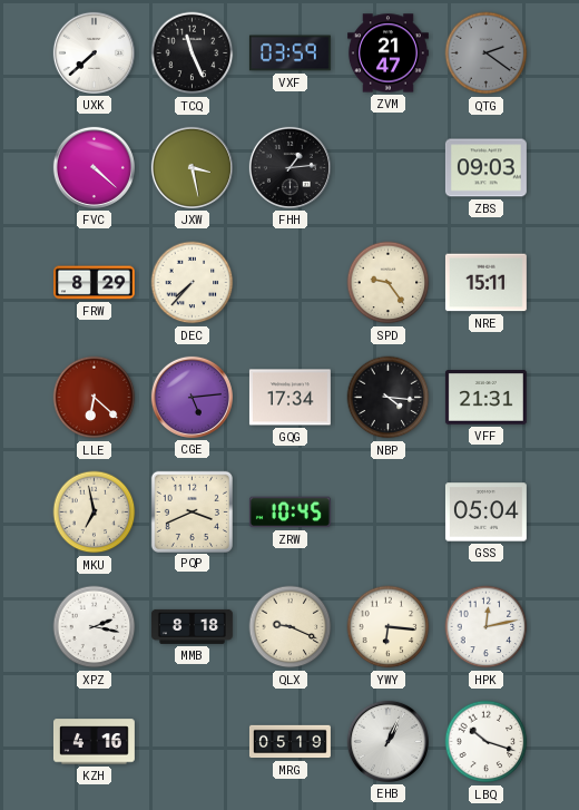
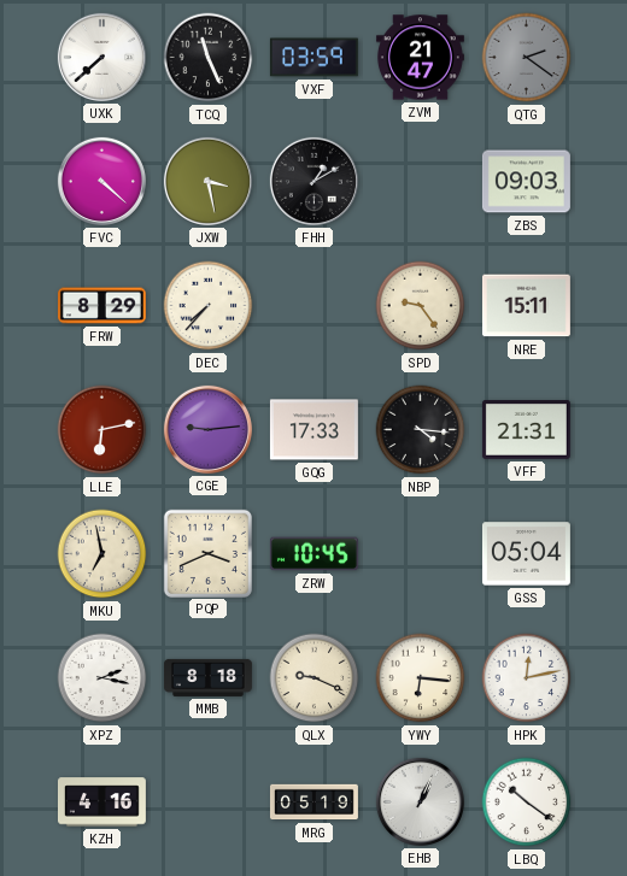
FHH: 1:14 -> 1:10 (313, 181)
LLE: 6:22 -> 6:13 (102, 430)
CGE: 5:14 -> 9:14 (207, 429)
GQG: 17:34 -> 17:33 (313, 430)
LBQ: 10:18 -> 10:21 (527, 802)
